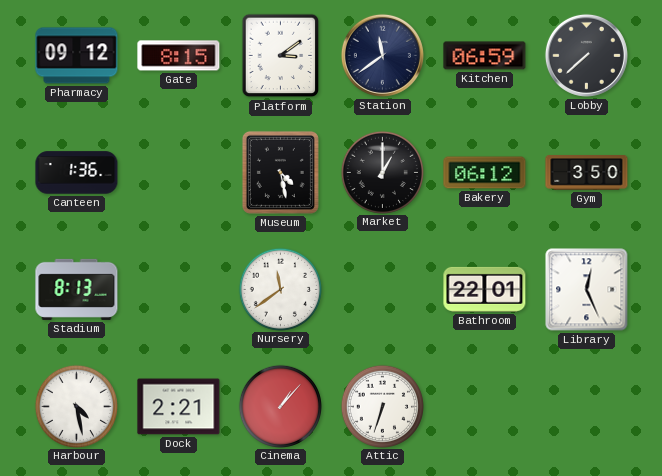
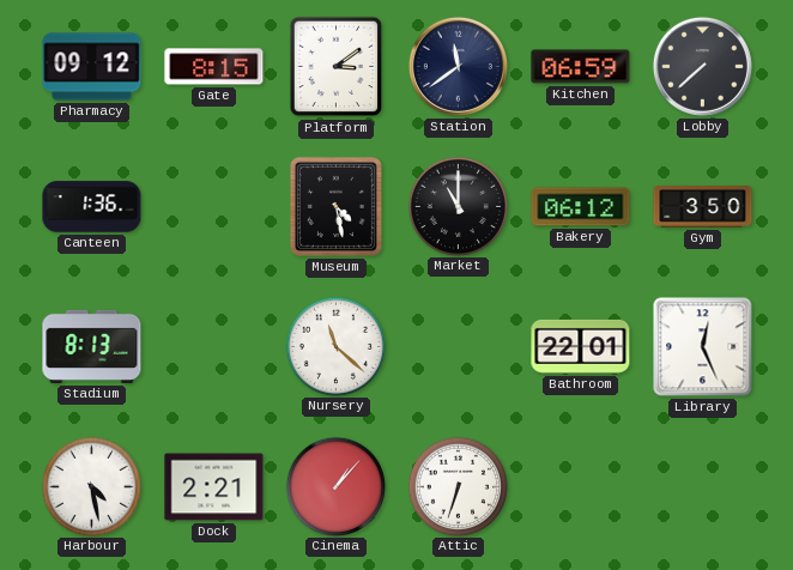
Market: 1:00 -> 11:00 (458, 206)
Nursery: 11:39 -> 11:22 (335, 346)
